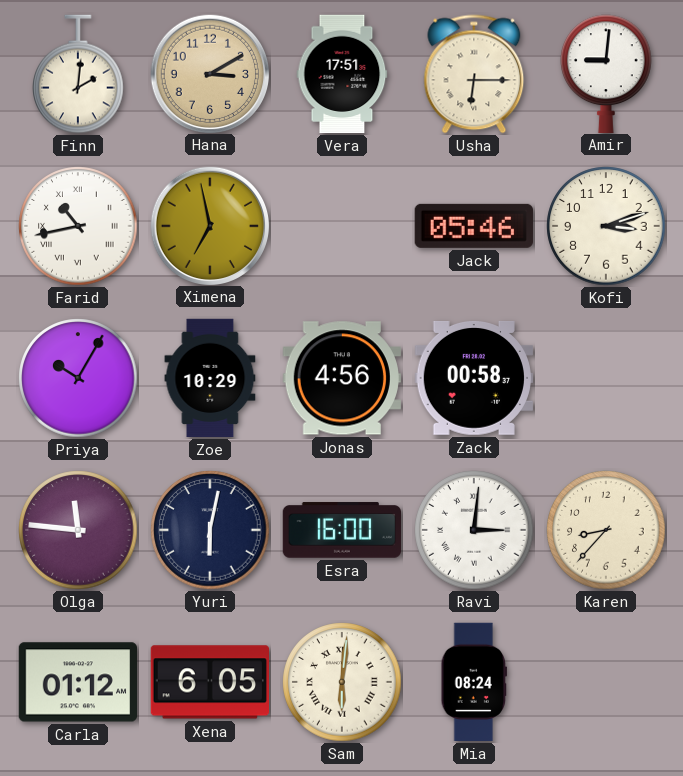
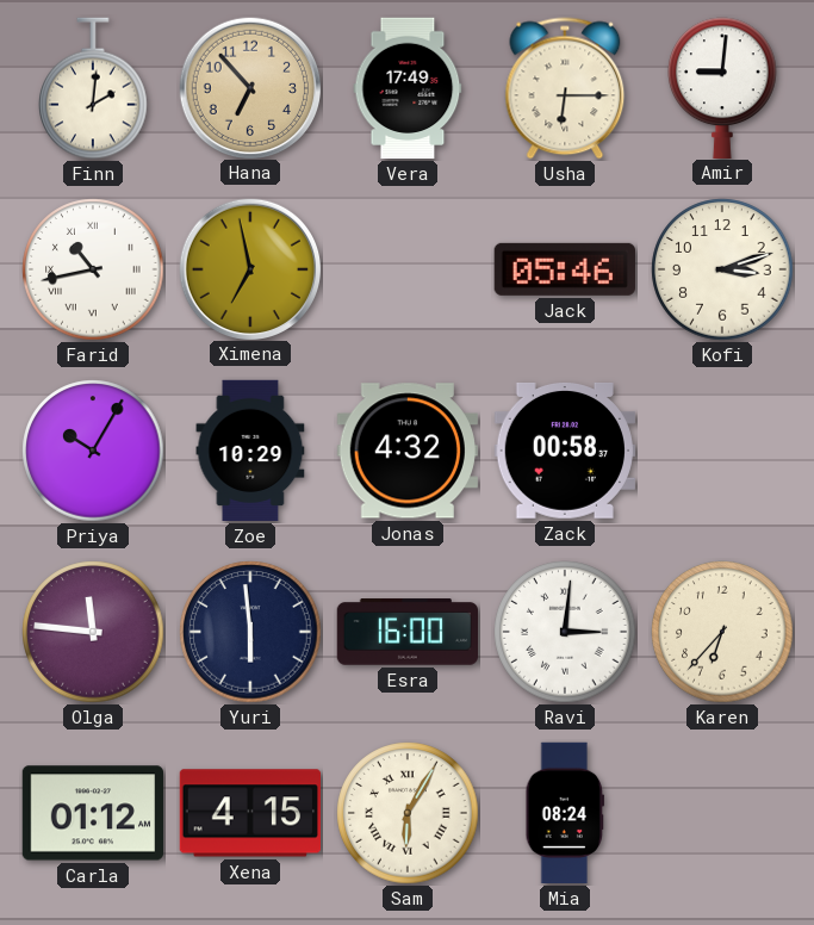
Hana: 3:10 -> 6:53 (249, 87)
Vera: 17:51 -> 17:49 (408, 88)
Jonas: 4:56 -> 4:32 (408, 451)
Yuri: 6:02 -> 5:59 (250, 632)
Karen: 8:37 -> 6:37 (722, 632)
Xena: 6:05 -> 4:15 (249, 813)
Sam: 6:01 -> 6:05 (408, 813)
